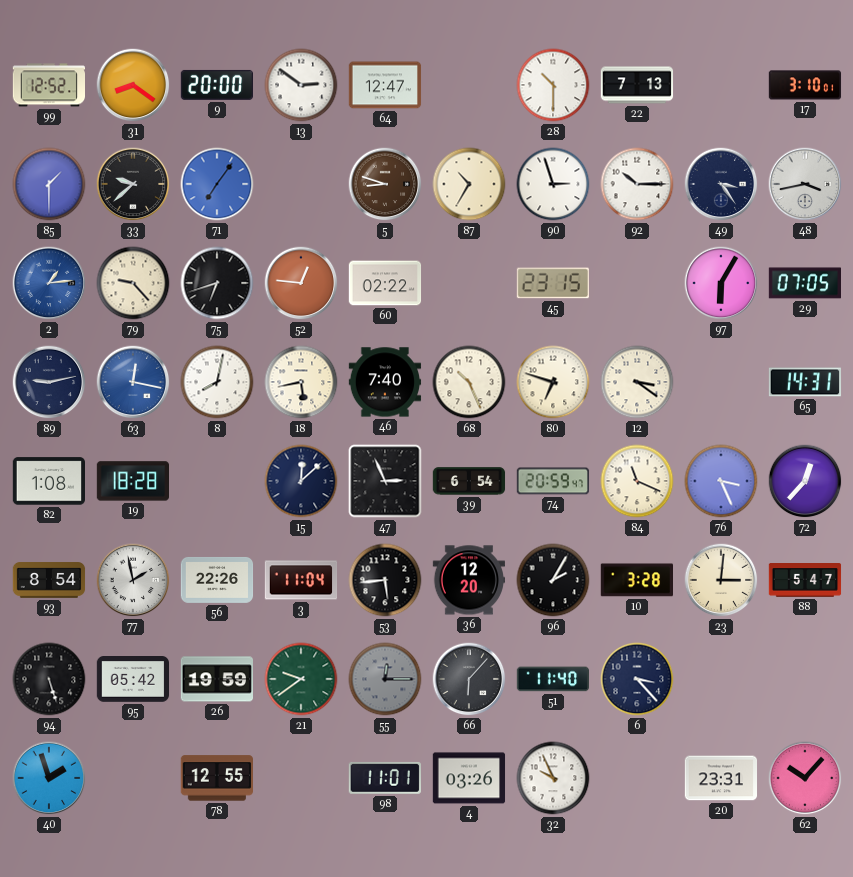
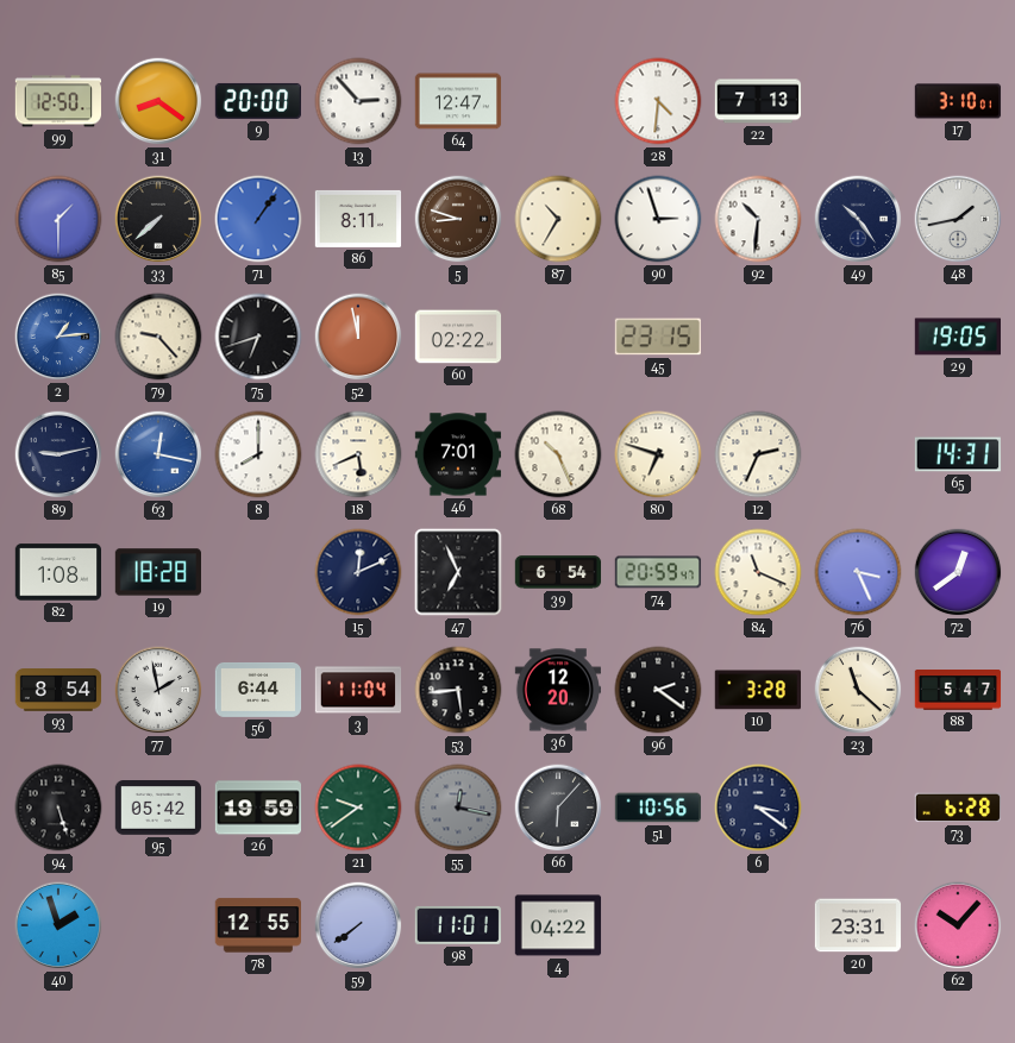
99: 12:52 -> 12:50 (57, 101)
13: 2:51 -> 2:53 (358, 101)
28: 10:30 -> 4:31 (658, 101)
33: 9:38 -> 7:38 (158, 219)
71: 7:06 -> 1:06 (258, 219)
86: none -> 8:11 (358, 219)
92: 10:15 -> 10:31 (758, 219)
49: 3:24 -> 10:24 (858, 219)
48: 3:43 -> 1:43 (958, 219)
52: 12:46 -> 11:58 (358, 337)
97: 6:05 -> none (721, 283)
29: 07:05 -> 19:05 (958, 337)
8: 8:02 -> 8:00 (258, 454)
18: 5:43 -> 5:41 (358, 454)
46: 7:40 -> 7:01 (458, 454)
12: 3:21 -> 2:34 (758, 454)
15: 12:08 -> 12:11 (358, 572)
47: 2:56 -> 6:56 (458, 572)
72: 12:37 -> 12:39 (958, 572)
56: 22:26 -> 6:44 (258, 690)
96: 2:05 -> 2:21 (658, 690)
23: 3:01 -> 11:22 (858, 690)
55: 12:15 -> 12:17 (458, 808)
51: 11:40 -> 10:56 (658, 808)
6: 3:23 -> 3:21 (758, 808)
73: none -> 6:28 (957, 808)
59: none -> 7:39 (358, 925)
4: 03:26 -> 04:22 (558, 925)
32: 9:56 -> none (553, 778)
